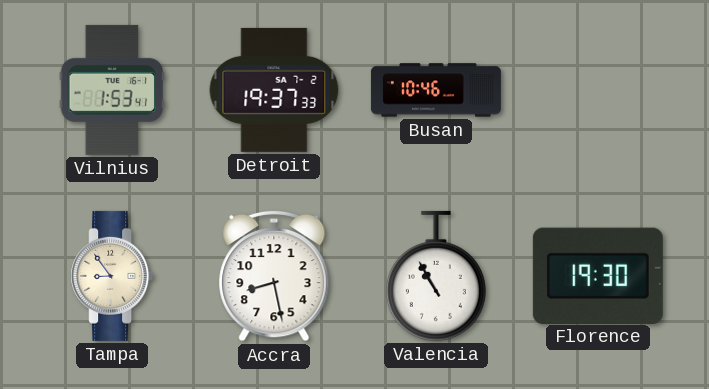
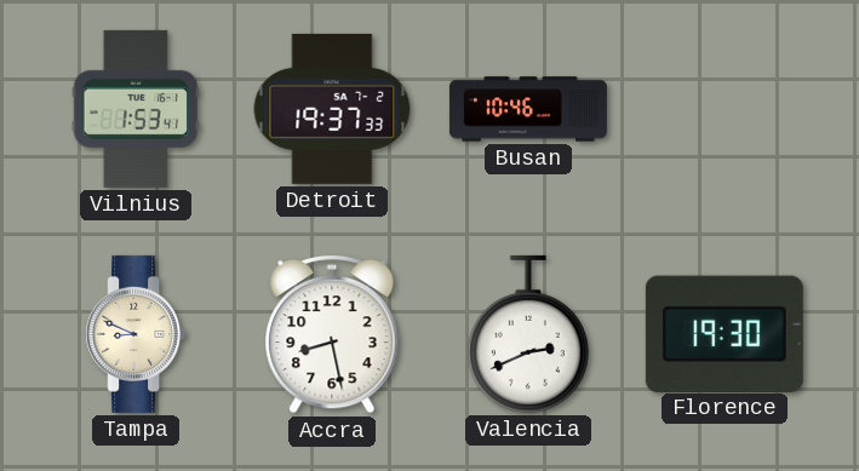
Tampa: 8:54 -> 8:49 (136, 334)
Valencia: 10:55 -> 2:41 (528, 334)
